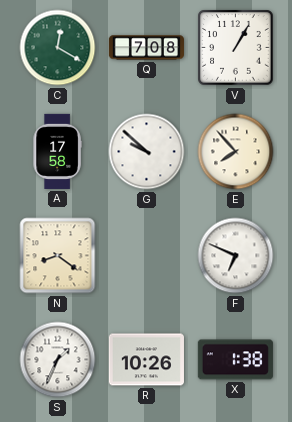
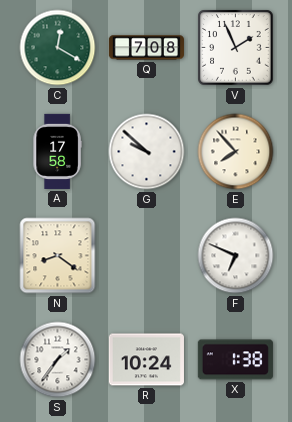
V: 1:05 -> 1:56 (236, 48)
S: 1:34 -> 1:36 (58, 360)
R: 10:26 -> 10:24 (146, 360)
